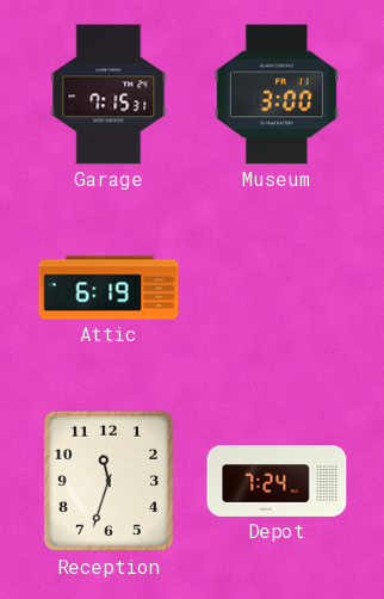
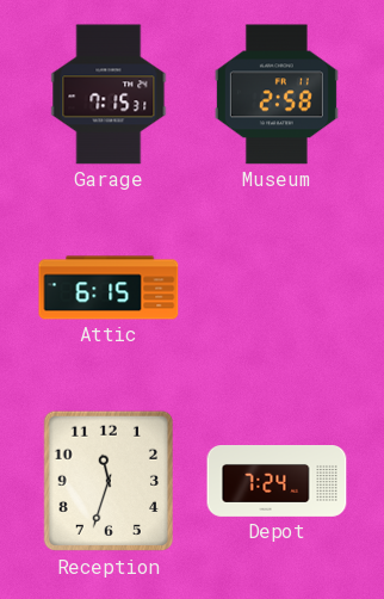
Museum: 3:00 -> 2:58 (277, 94)
Attic: 6:19 -> 6:15 (109, 288)
